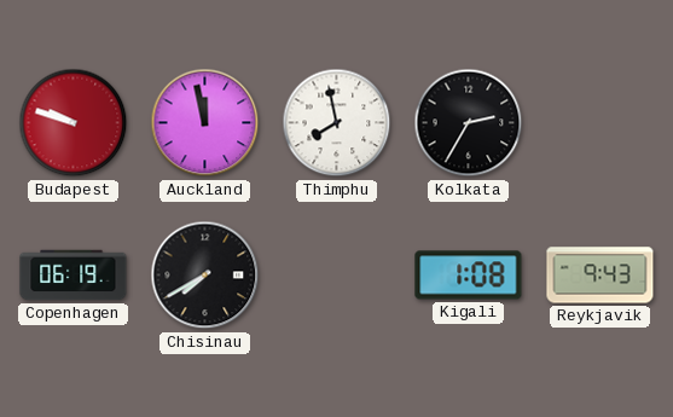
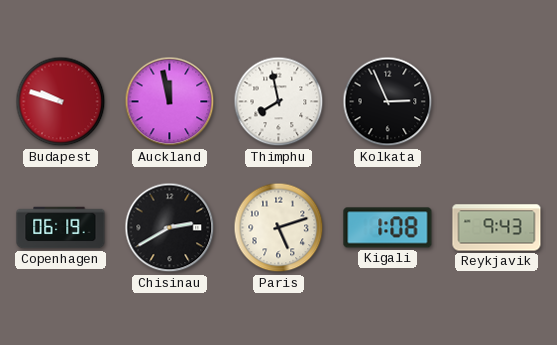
Kolkata: 2:35 -> 2:56 (388, 102)
Chisinau: 7:40 -> 2:40 (170, 228)
Paris: none -> 5:12 (279, 228)
